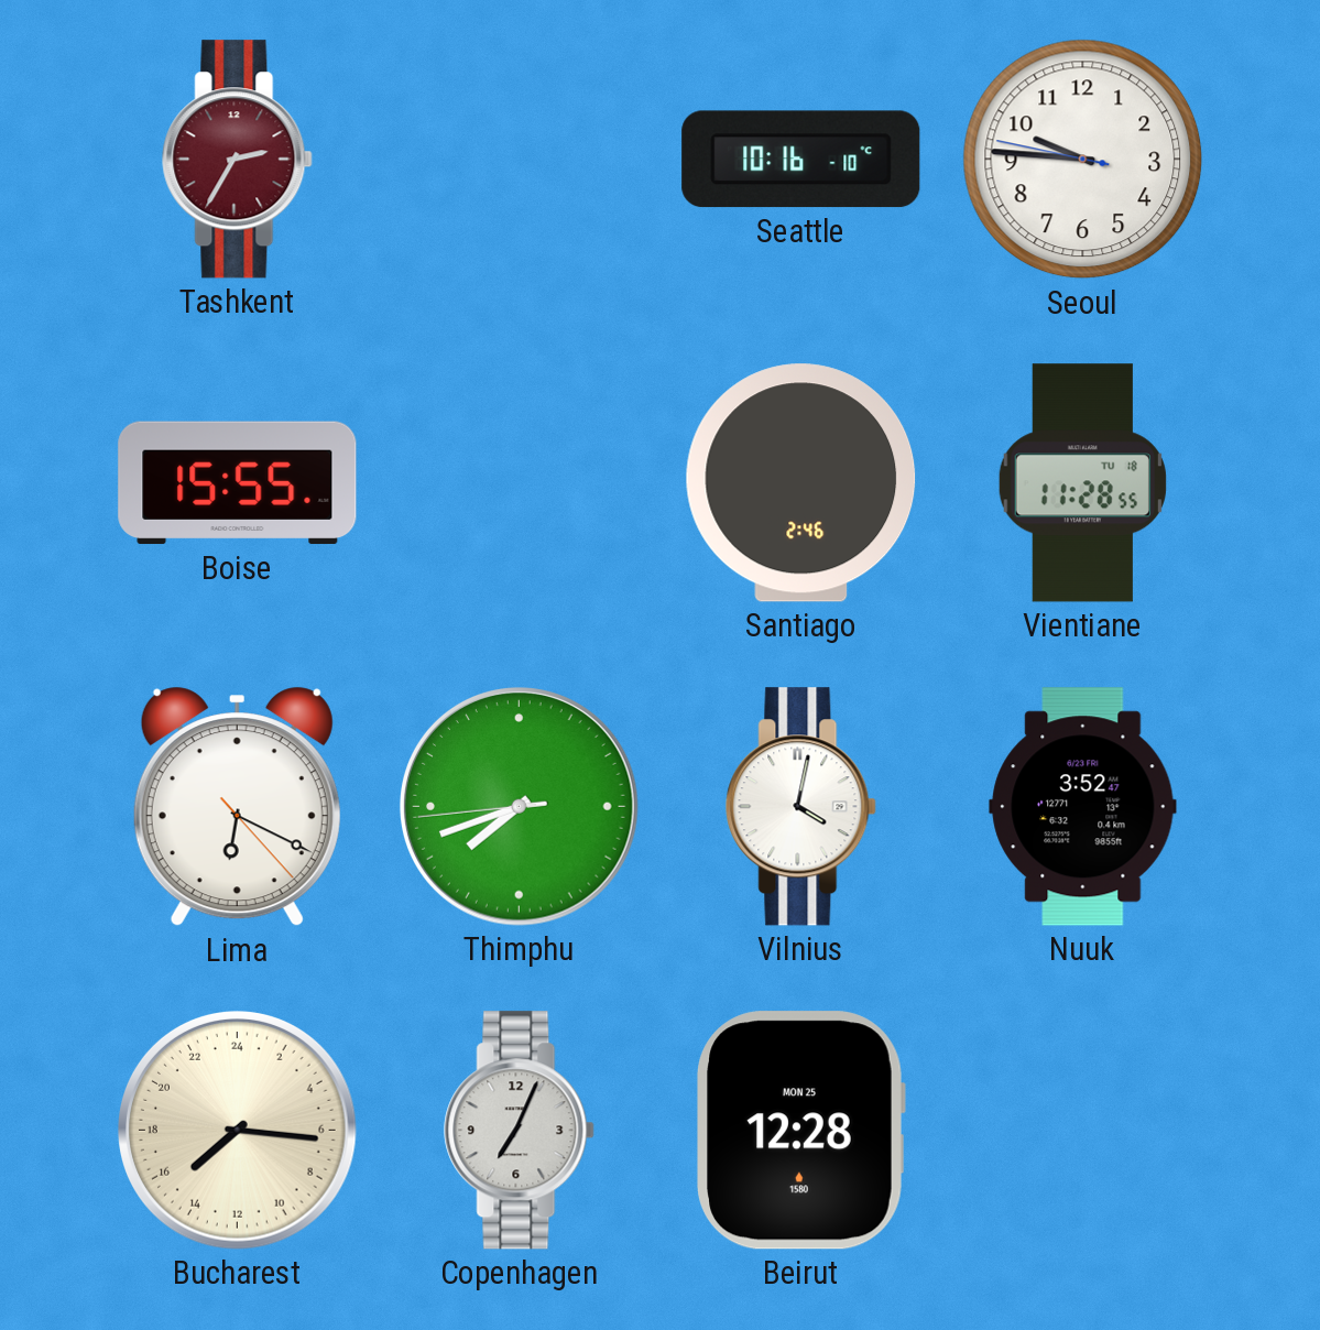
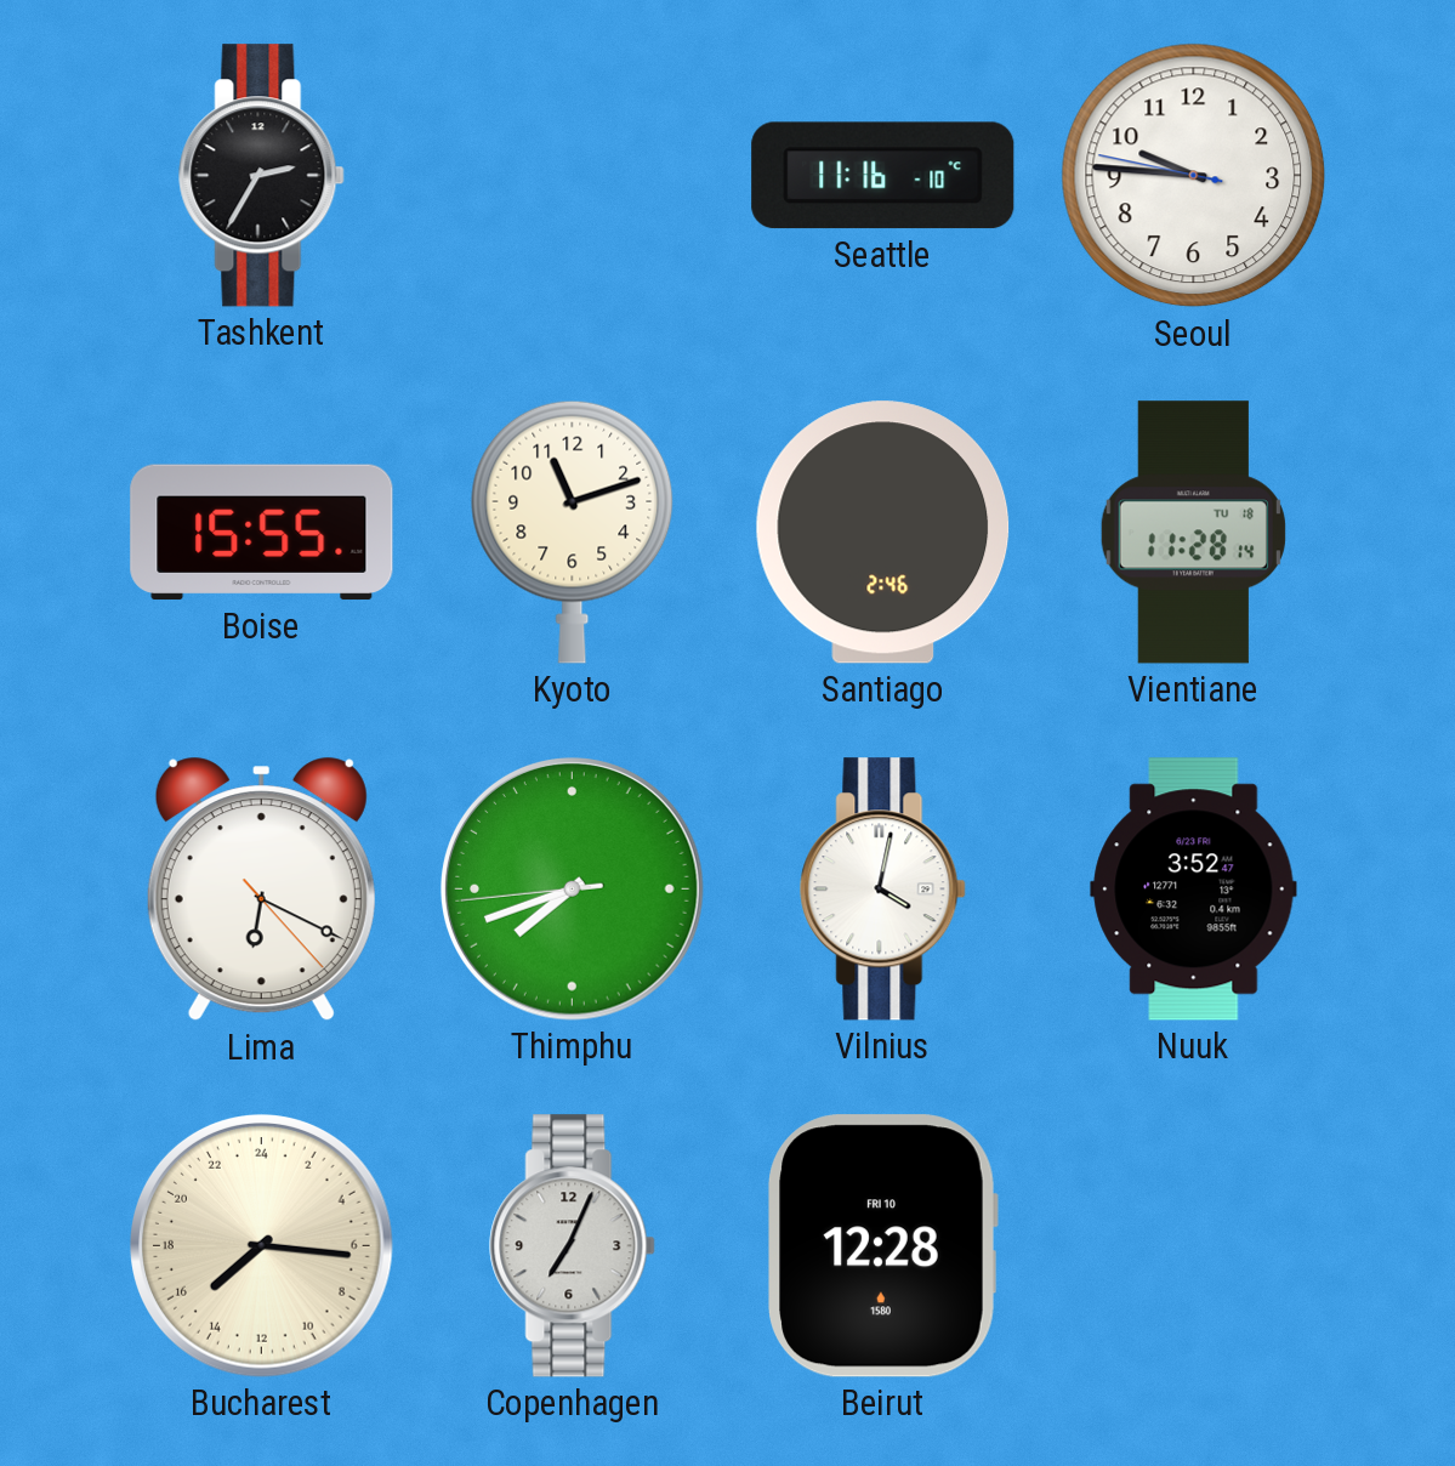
Tashkent dial: burgundy -> black (262, 176)
Seattle: 10:16 -> 11:16 (883, 176)
Kyoto: none -> 11:12 (573, 532)
Vientiane: 11:28:55 -> 11:28:14 (1193, 533)
Beirut date: MON 25 -> FRI 10 (882, 1246)
